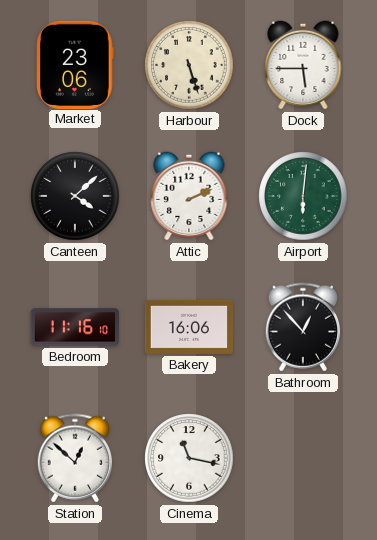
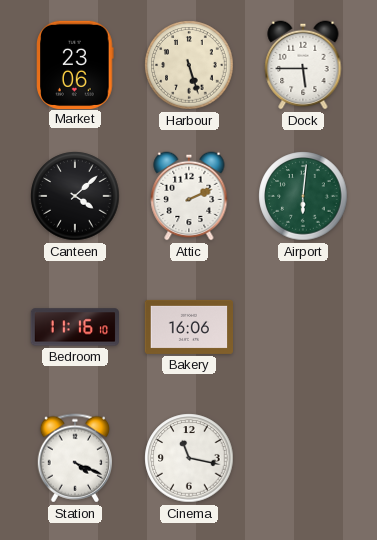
Bathroom: 12:53 -> none (302, 327)
Station: 12:52 -> 4:19 (74, 458)
